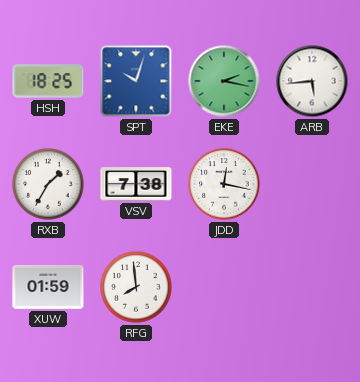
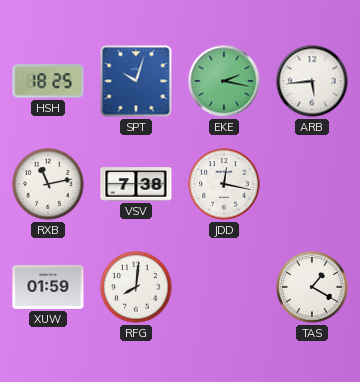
RXB: 1:35 -> 11:13 (48, 184)
RFG: 7:59 -> 8:01 (136, 287)
TAS: none -> 1:20 (312, 287)
